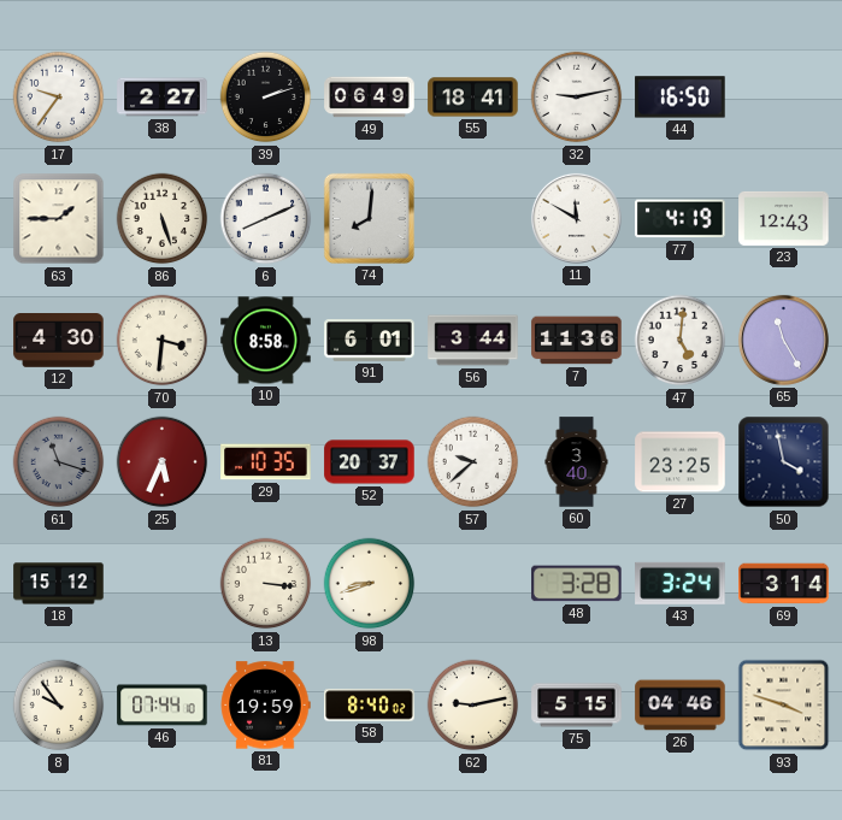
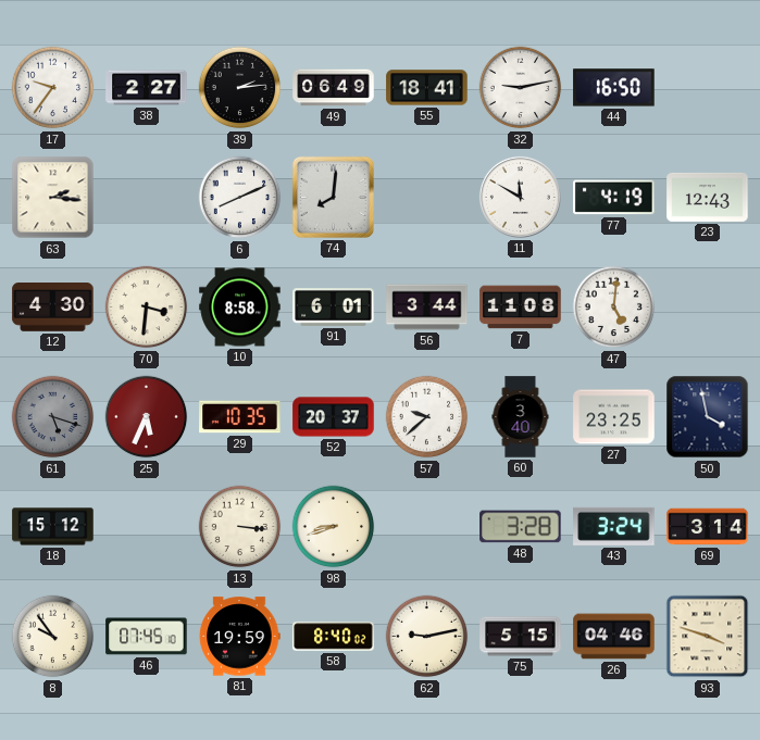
39: 2:12 -> 2:14 (240, 88)
63: 1:45 -> 2:16 (53, 198)
86: 5:27 -> none (163, 219)
7: 11:36 -> 11:08 (521, 308)
65: 11:25 -> none (783, 340)
61: 11:18 -> 5:18 (53, 417)
46: 07:44 -> 07:45 (147, 637)
